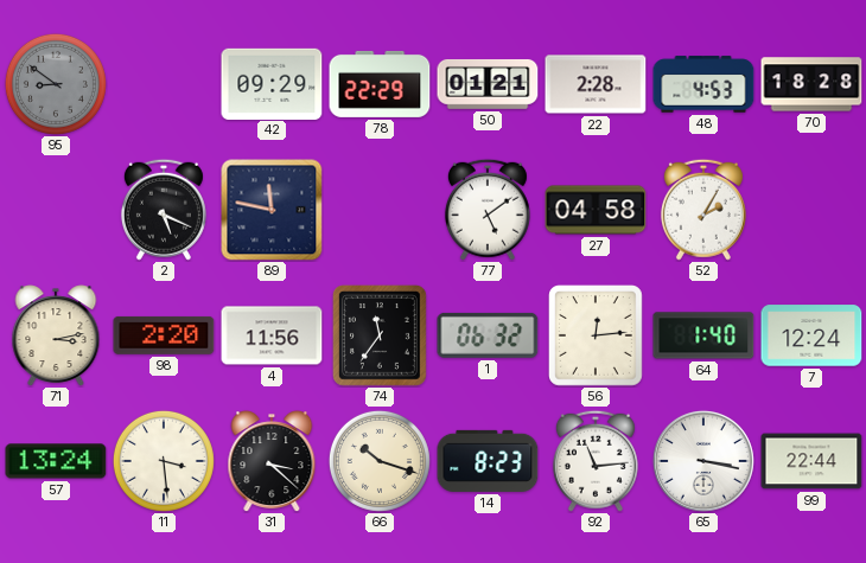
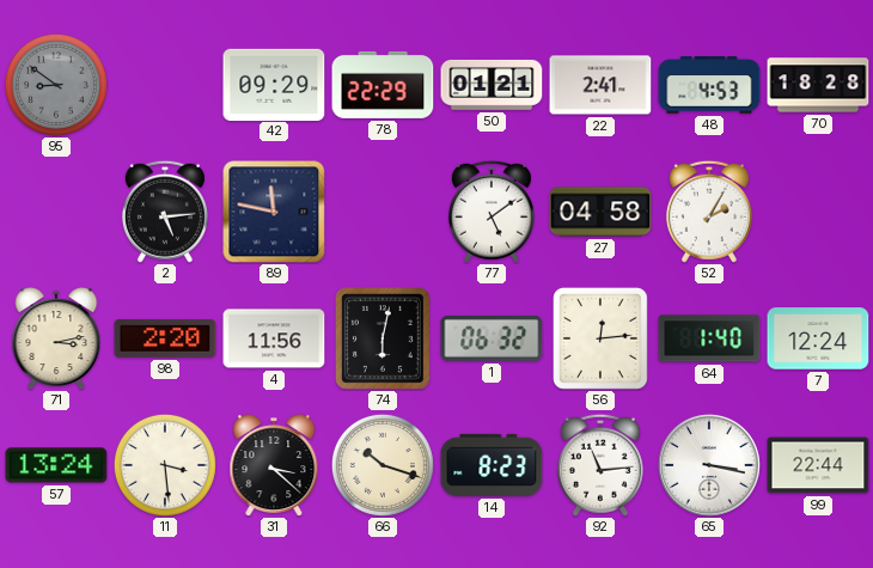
22: 2:28 -> 2:41 (600, 85)
2: 5:19 -> 5:14 (165, 212)
74: 11:36 -> 6:02 (384, 340)
